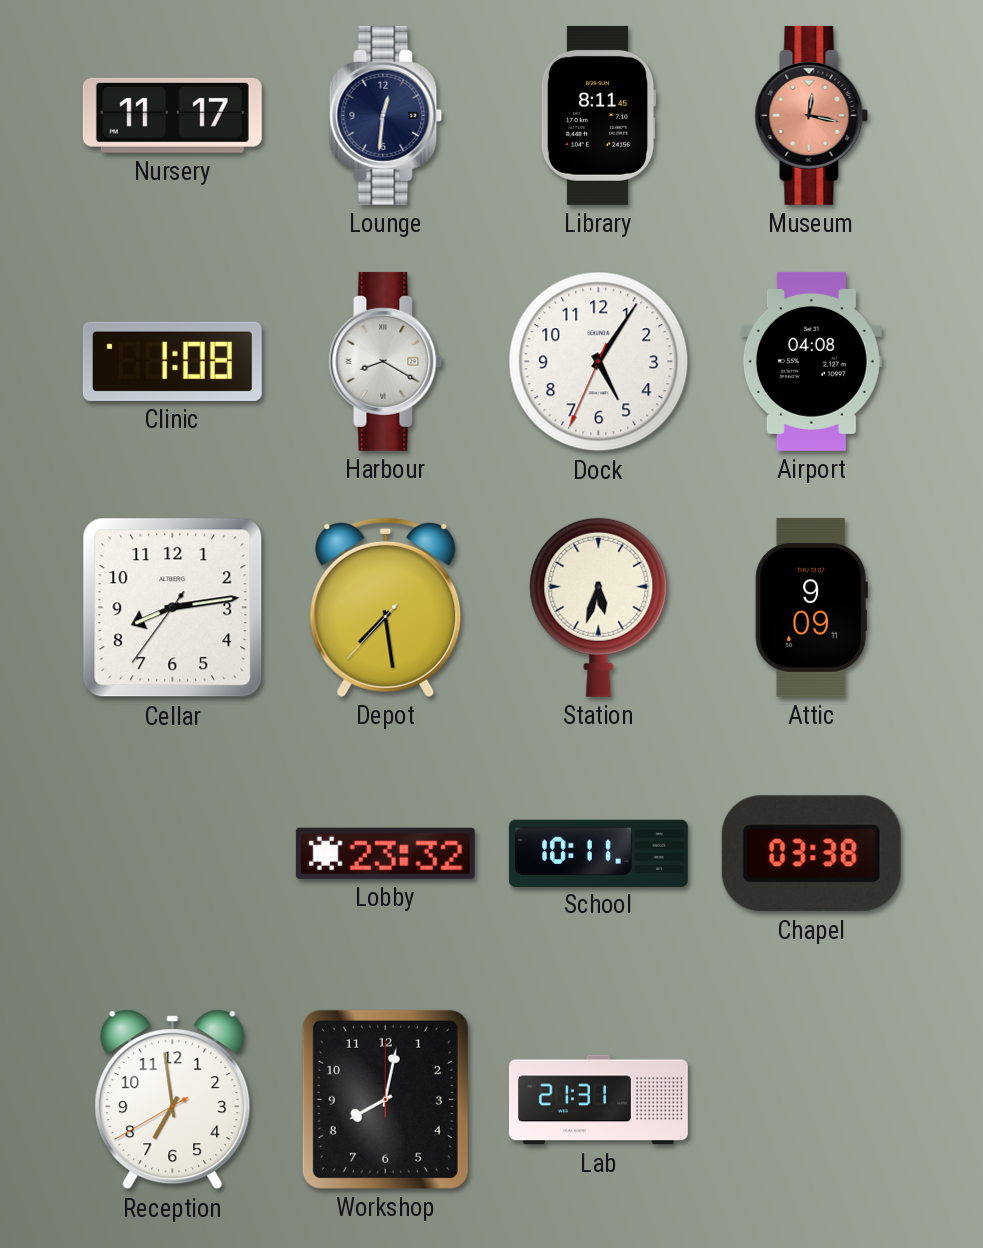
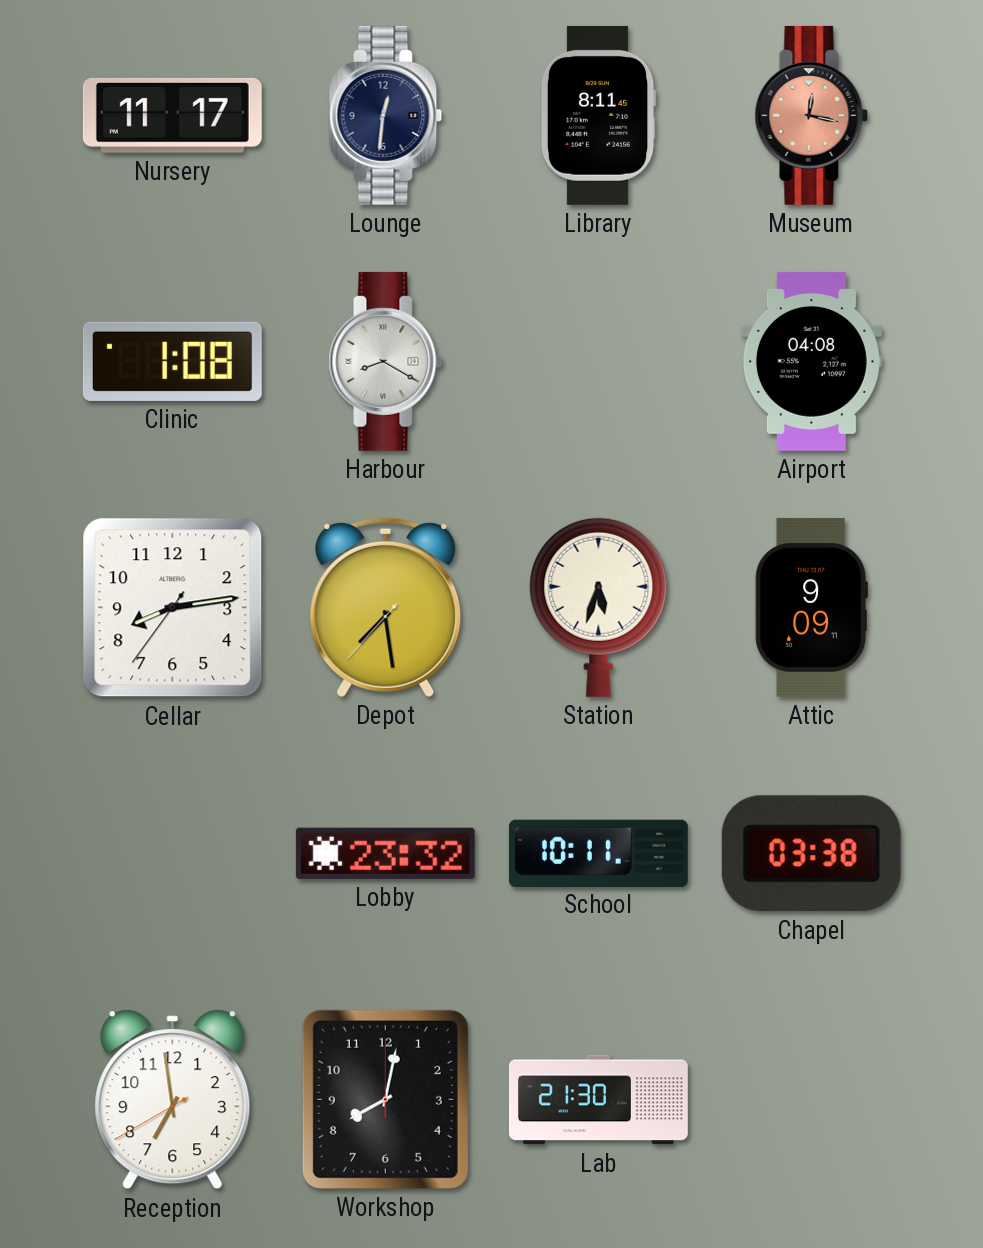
Dock: 5:05 -> none (599, 362)
Lab: 21:31 -> 21:30 (598, 1100)
